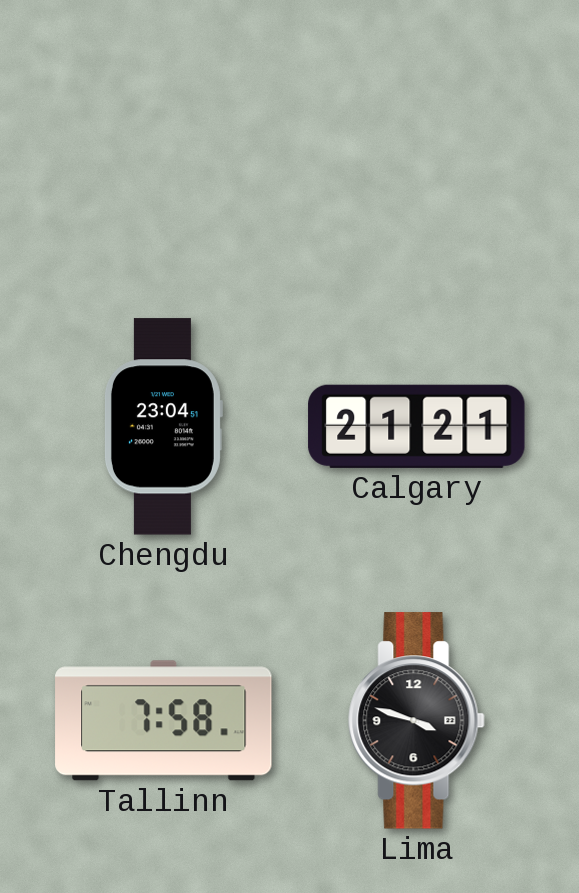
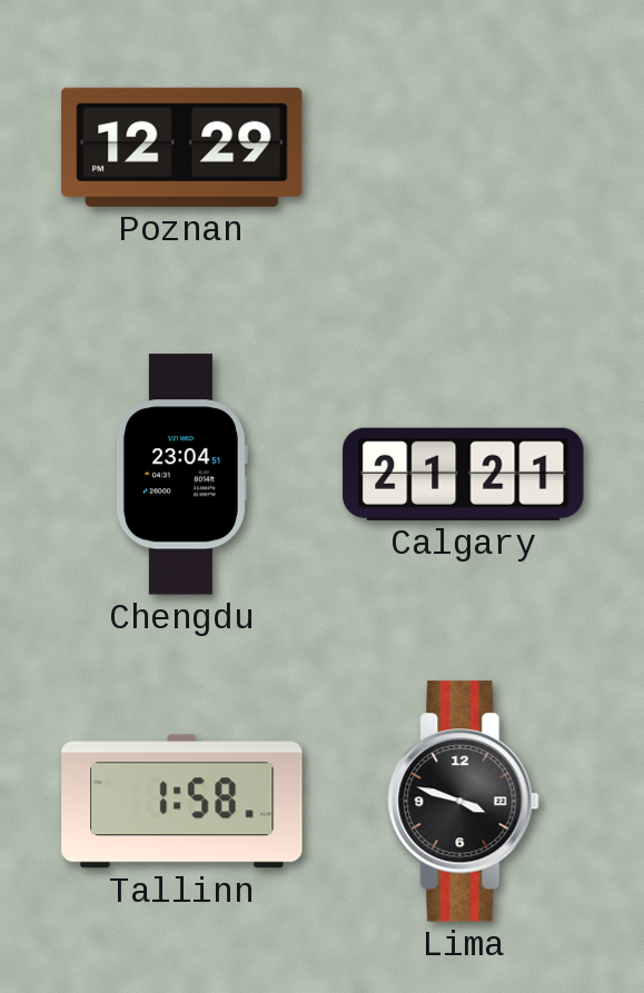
Poznan: none -> 12:29 (182, 147)
Tallinn: 7:58 -> 1:58 (182, 802)
